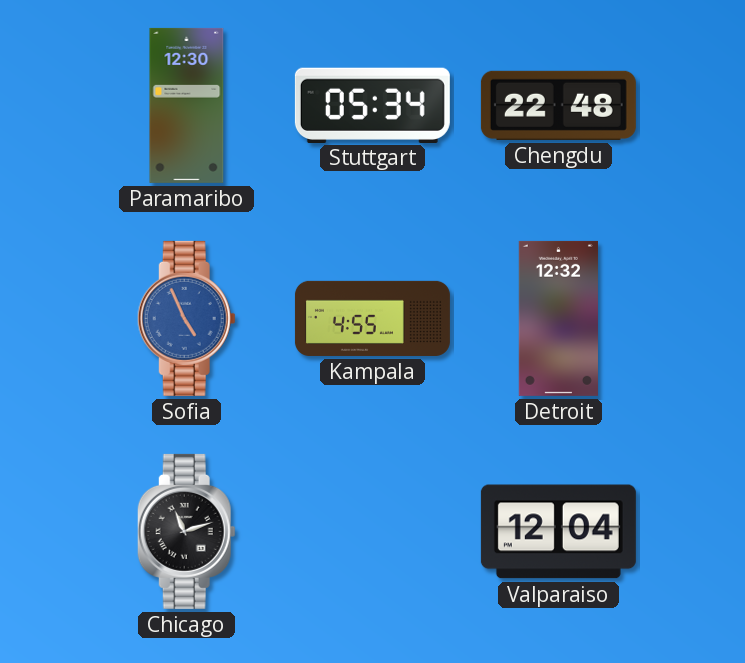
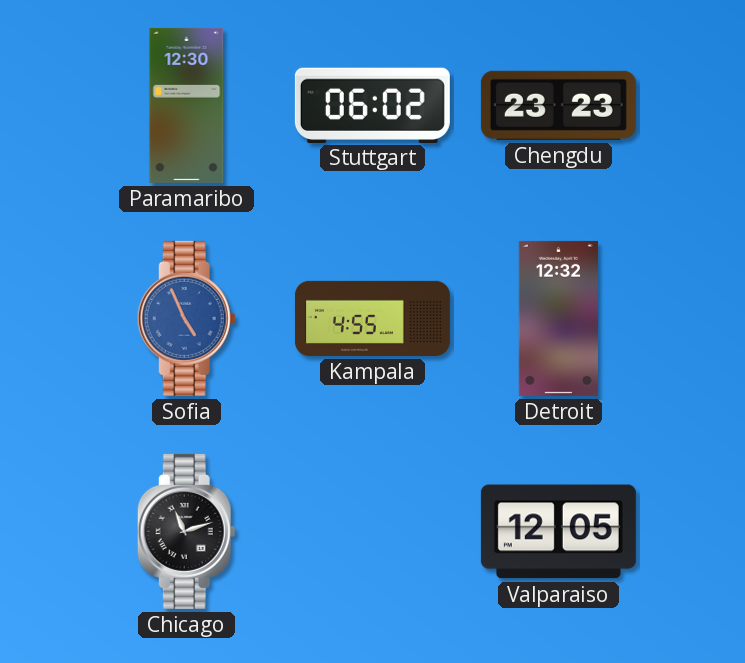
Stuttgart: 05:34 -> 06:02 (372, 105)
Chengdu: 22:48 -> 23:23 (558, 105)
Valparaiso: 12:04 -> 12:05 (558, 532)
